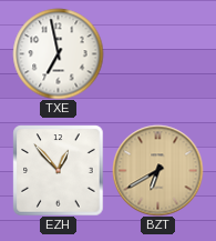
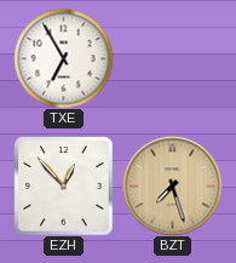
TXE: 6:58 -> 6:55 (63, 58)
BZT: 6:40 -> 7:27 (172, 185)
